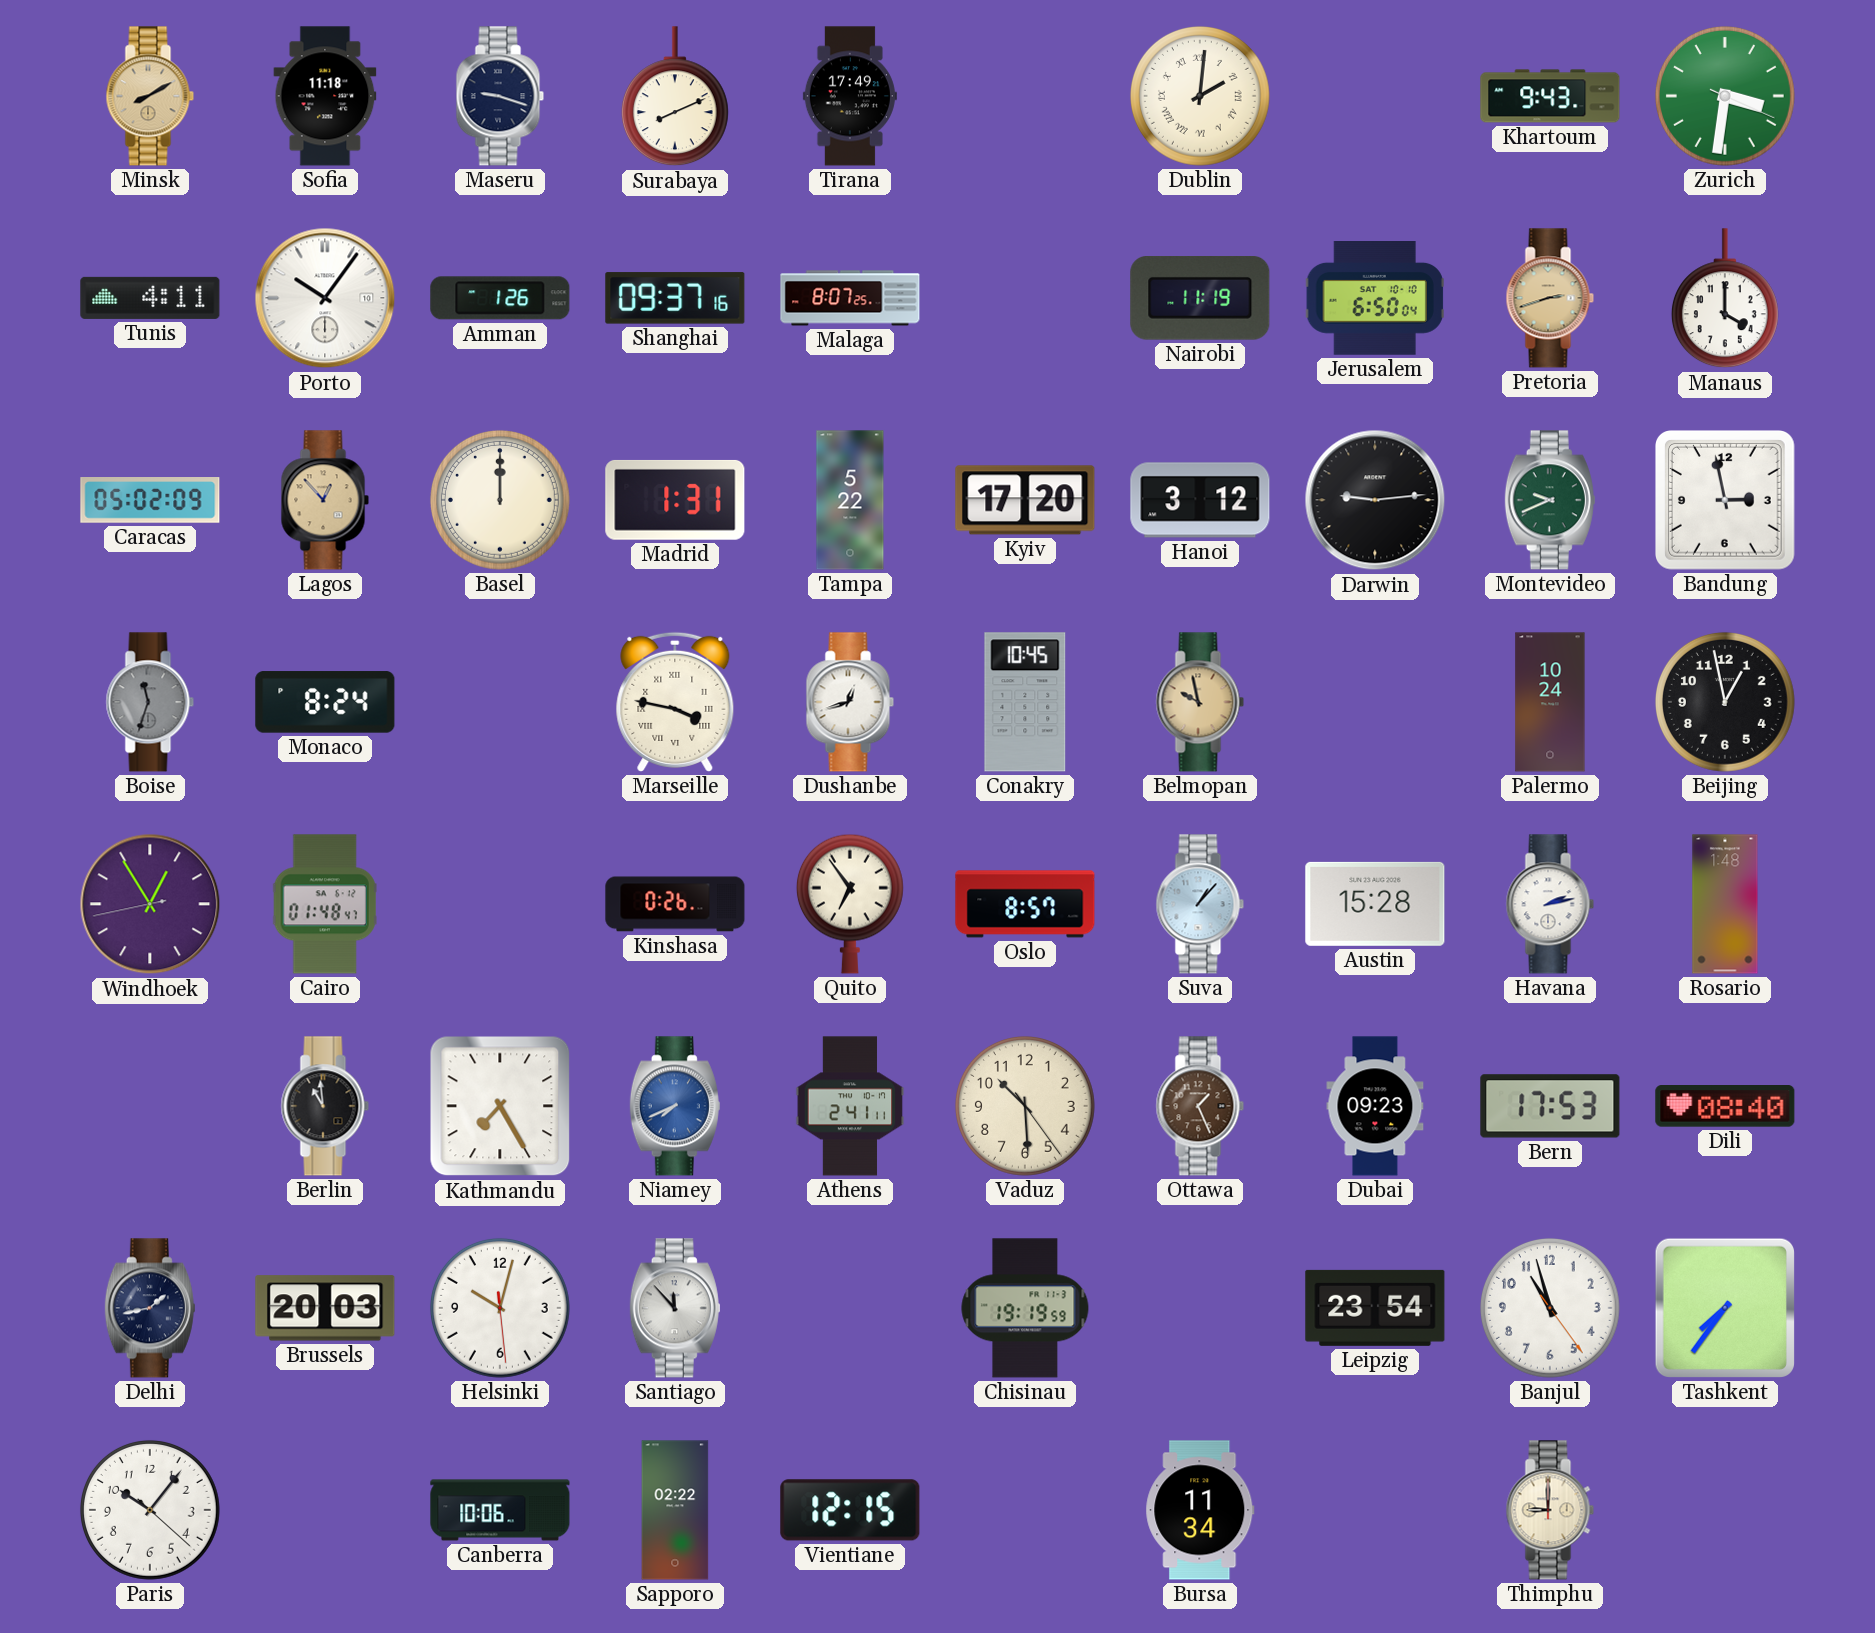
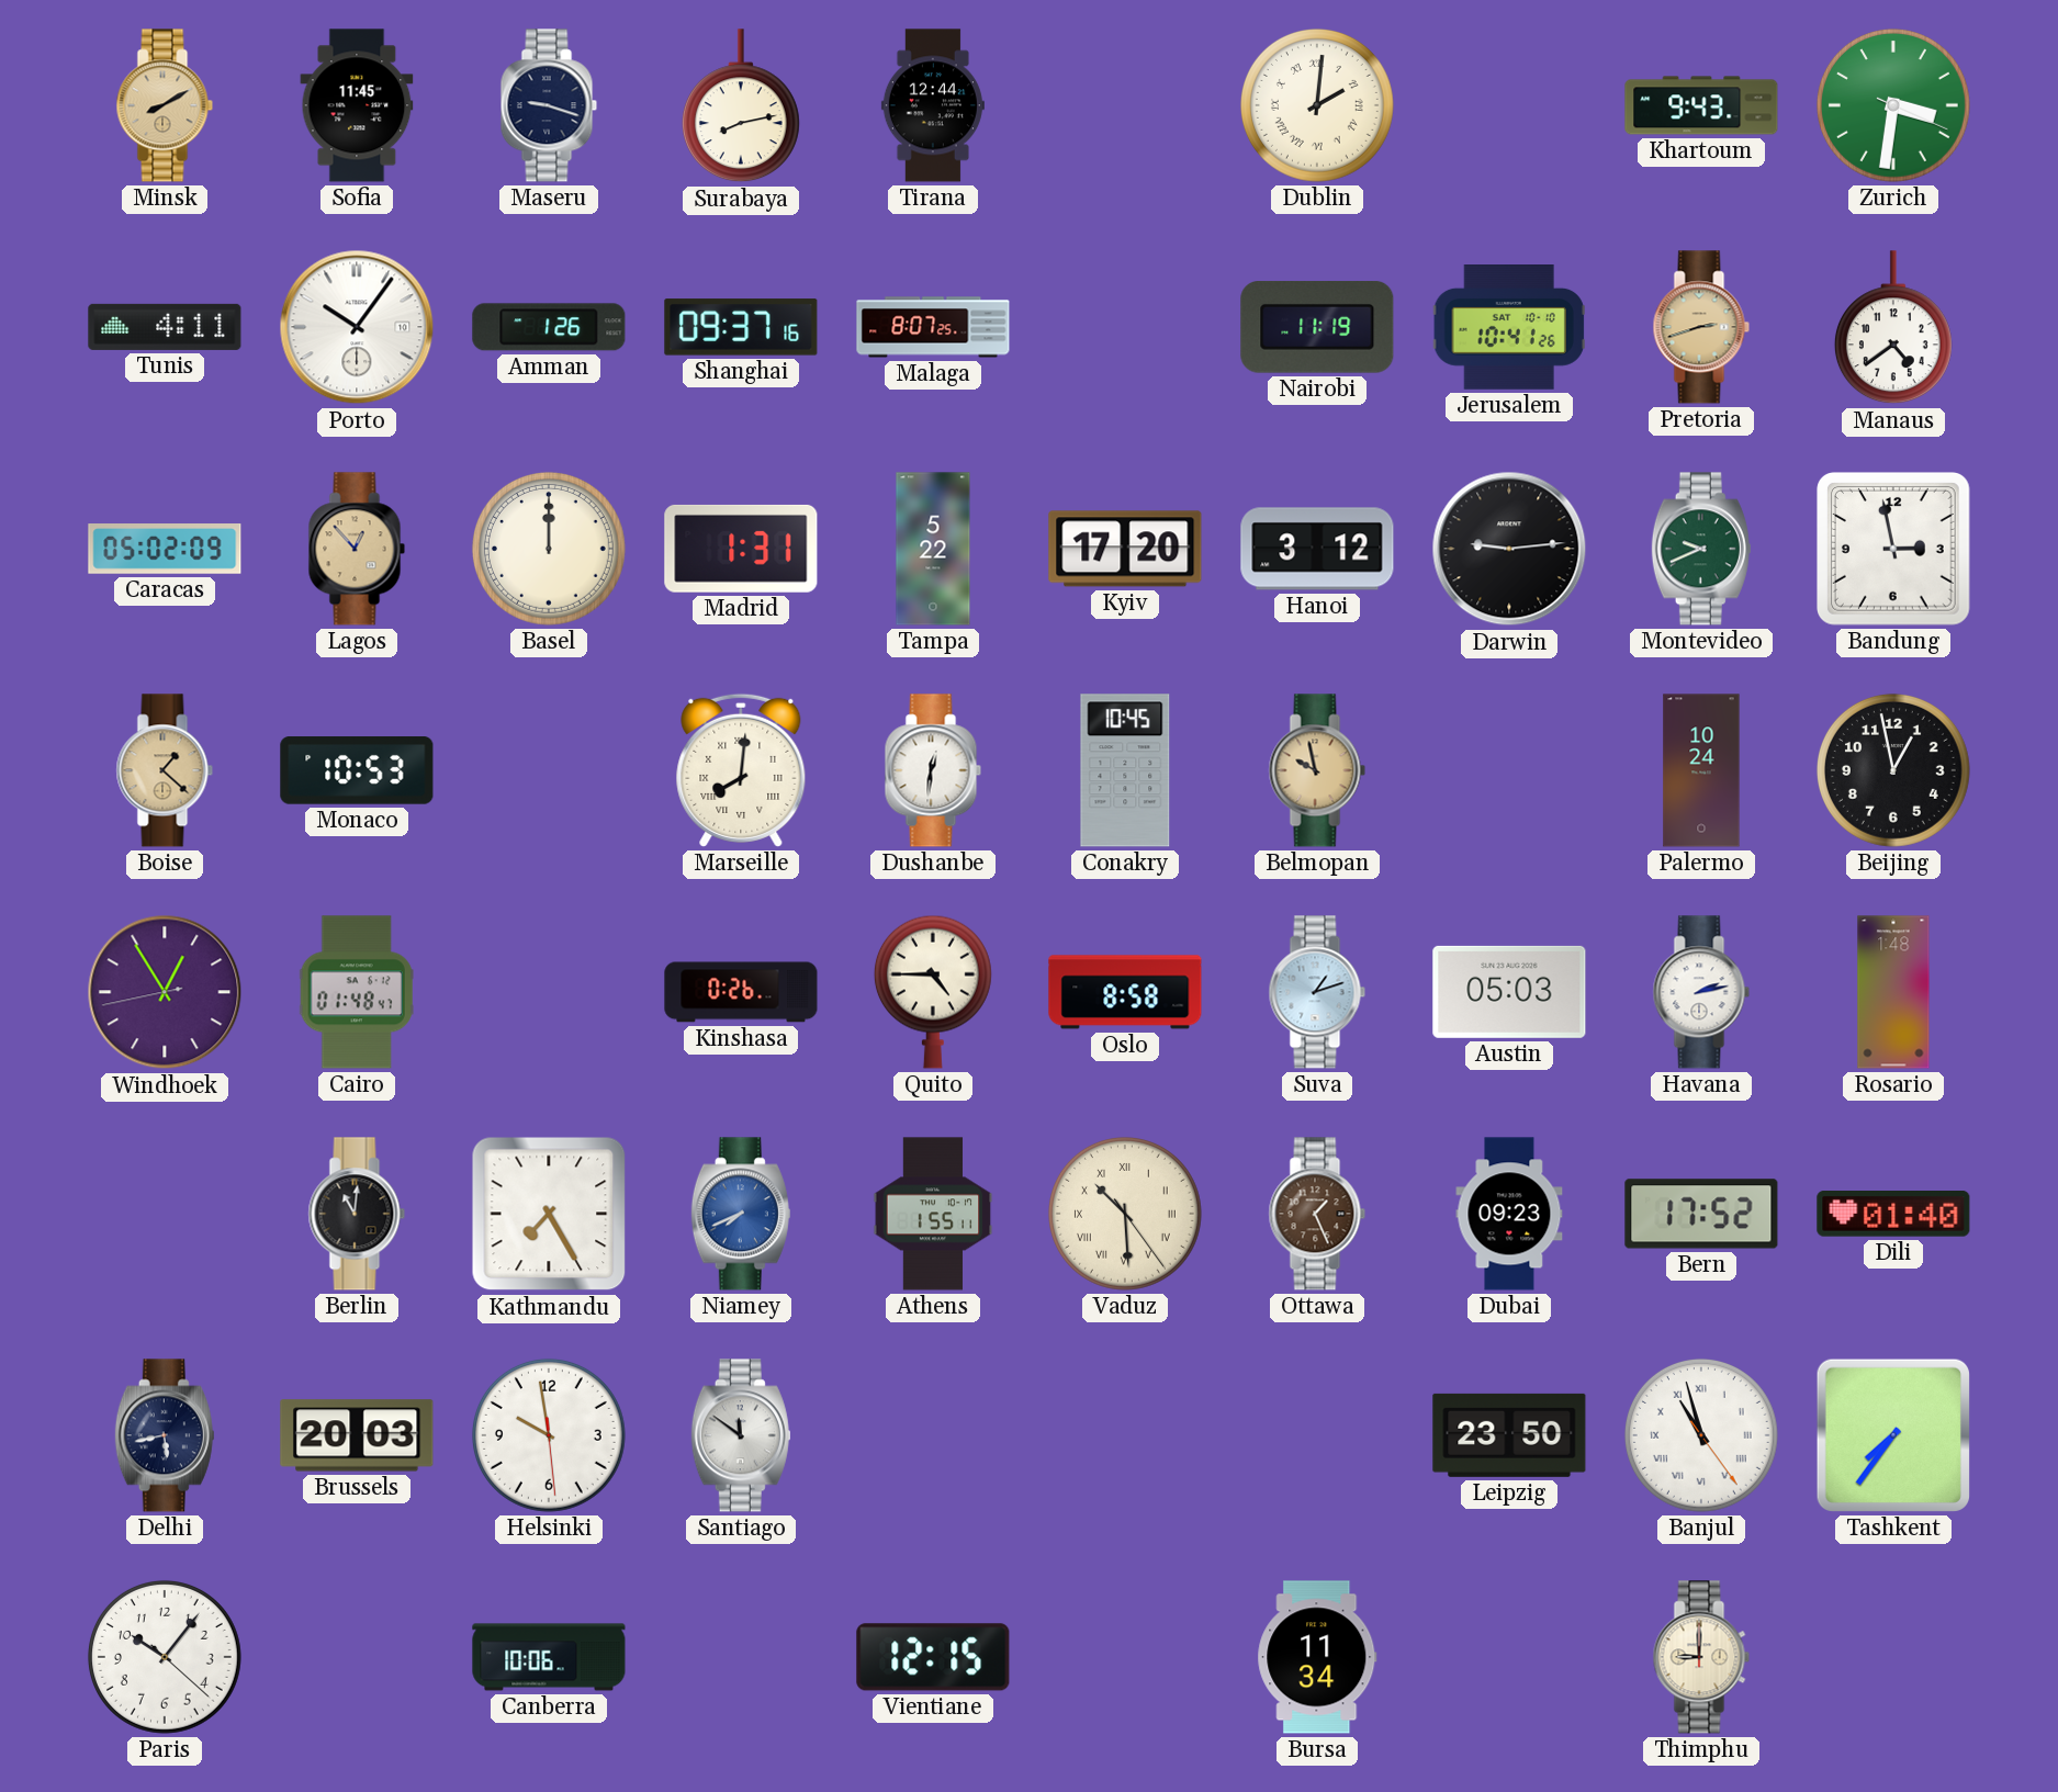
Sofia: 11:18 -> 11:45 (357, 105)
Surabaya: 8:11 -> 8:13 (741, 106)
Tirana: 17:49 -> 12:44 (933, 105)
Jerusalem: 6:50 -> 10:41 (1509, 328)
Manaus: 4:00 -> 4:39 (1893, 328)
Boise: 11:33 -> 1:22 (165, 770)
Boise dial: grey -> champagne (165, 770)
Monaco: 8:24 -> 10:53 (357, 770)
Marseille: 3:47 -> 8:01 (741, 770)
Dushanbe: 12:42 -> 12:31 (933, 770)
Quito: 6:54 -> 4:45 (933, 992)
Oslo: 8:57 -> 8:58 (1125, 992)
Suva: 1:07 -> 1:12 (1317, 992)
Austin: 15:28 -> 05:03 (1509, 992)
Berlin: 10:59 -> 11:01 (357, 1214)
Athens: 2:41 -> 1:55 (933, 1214)
Vaduz numerals: Arabic -> Roman (1125, 1214)
Bern: 17:53 -> 17:52 (1701, 1214)
Dili: 08:40 -> 01:40 (1893, 1214)
Delhi: 1:43 -> 5:43 (165, 1435)
Helsinki: 10:02 -> 9:58 (549, 1435)
Santiago: 11:53 -> 11:51 (741, 1435)
Chisinau: 19:19 -> none (1025, 1308)
Leipzig: 23:54 -> 23:50 (1509, 1435)
Banjul numerals: Arabic -> Roman (1701, 1435)
Sapporo: 02:22 -> none (675, 1510)
